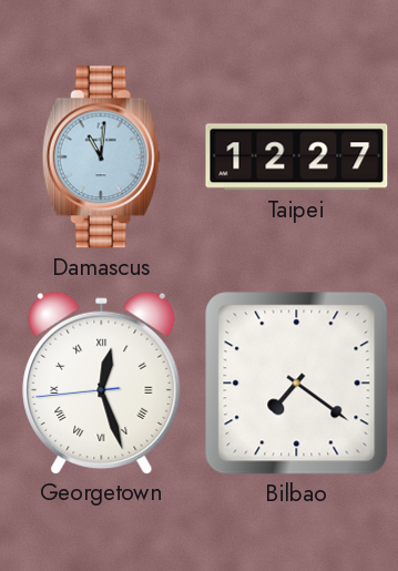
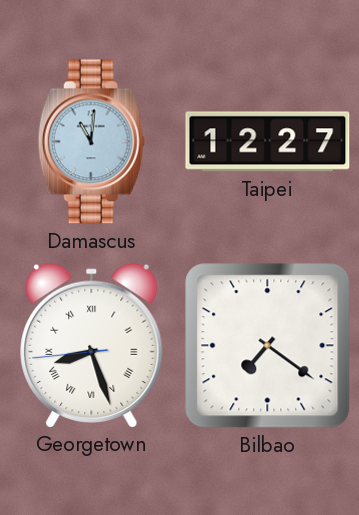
Georgetown: 12:26 -> 8:26 (92, 345)
